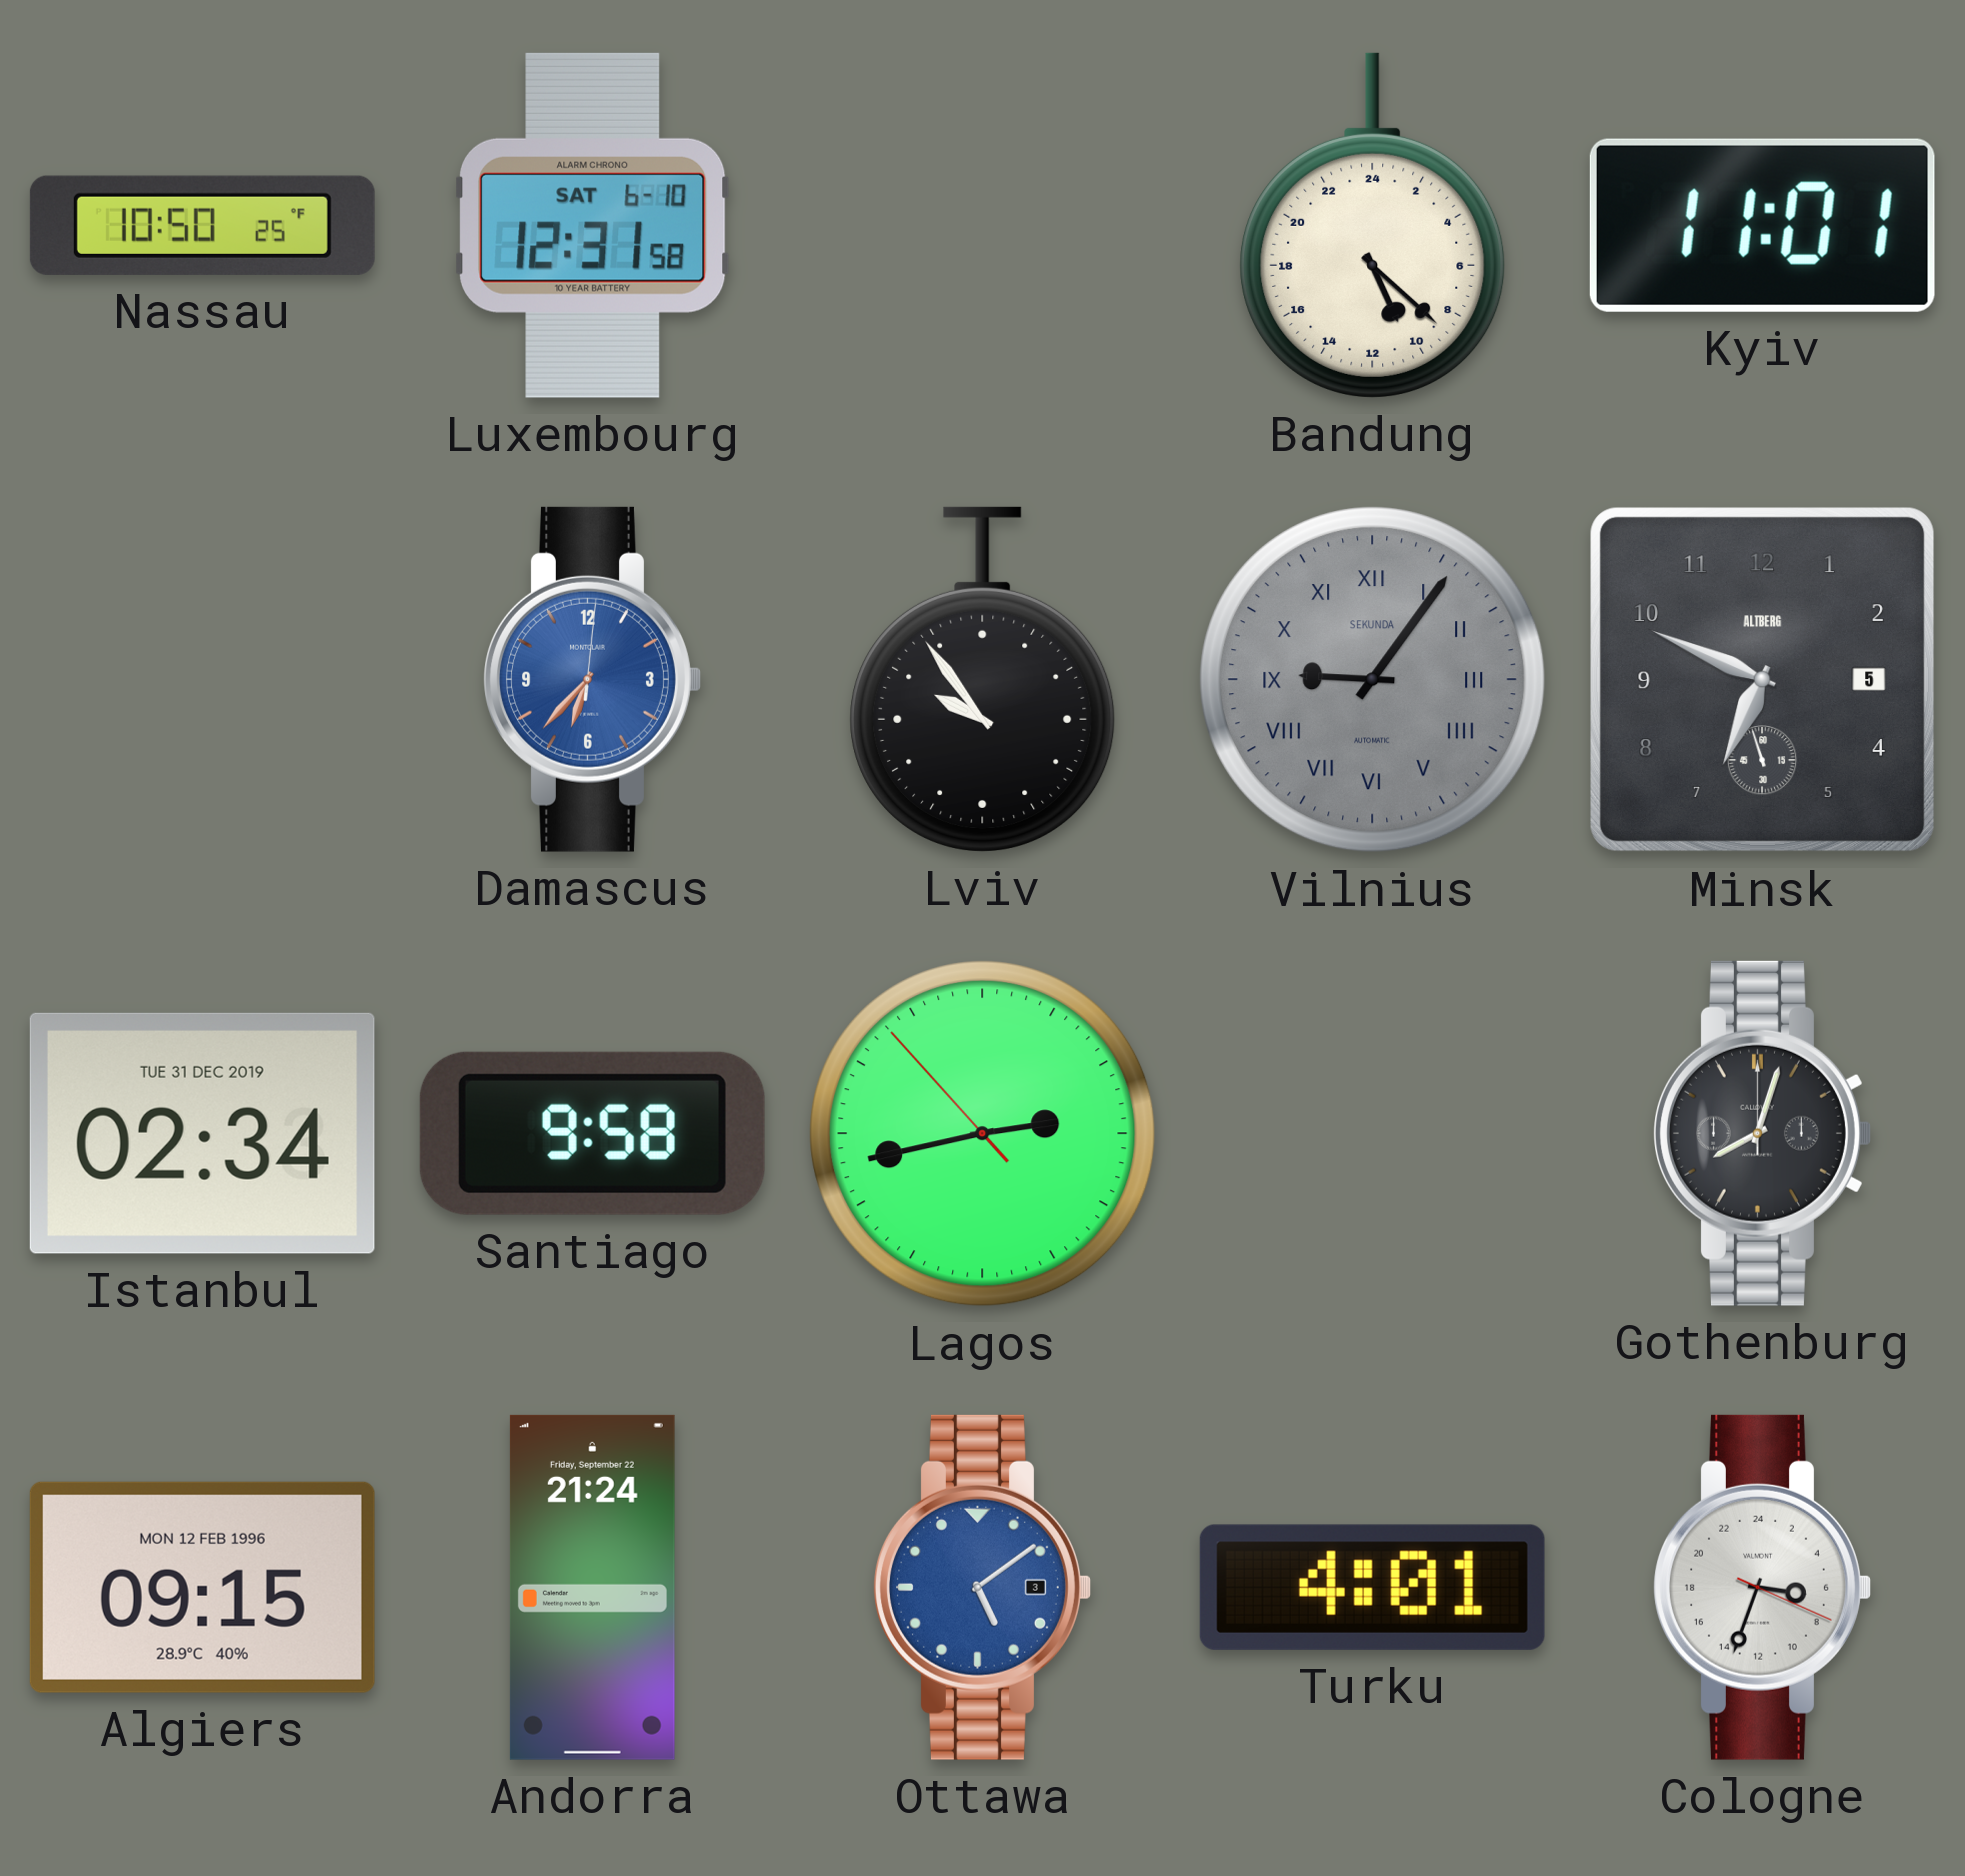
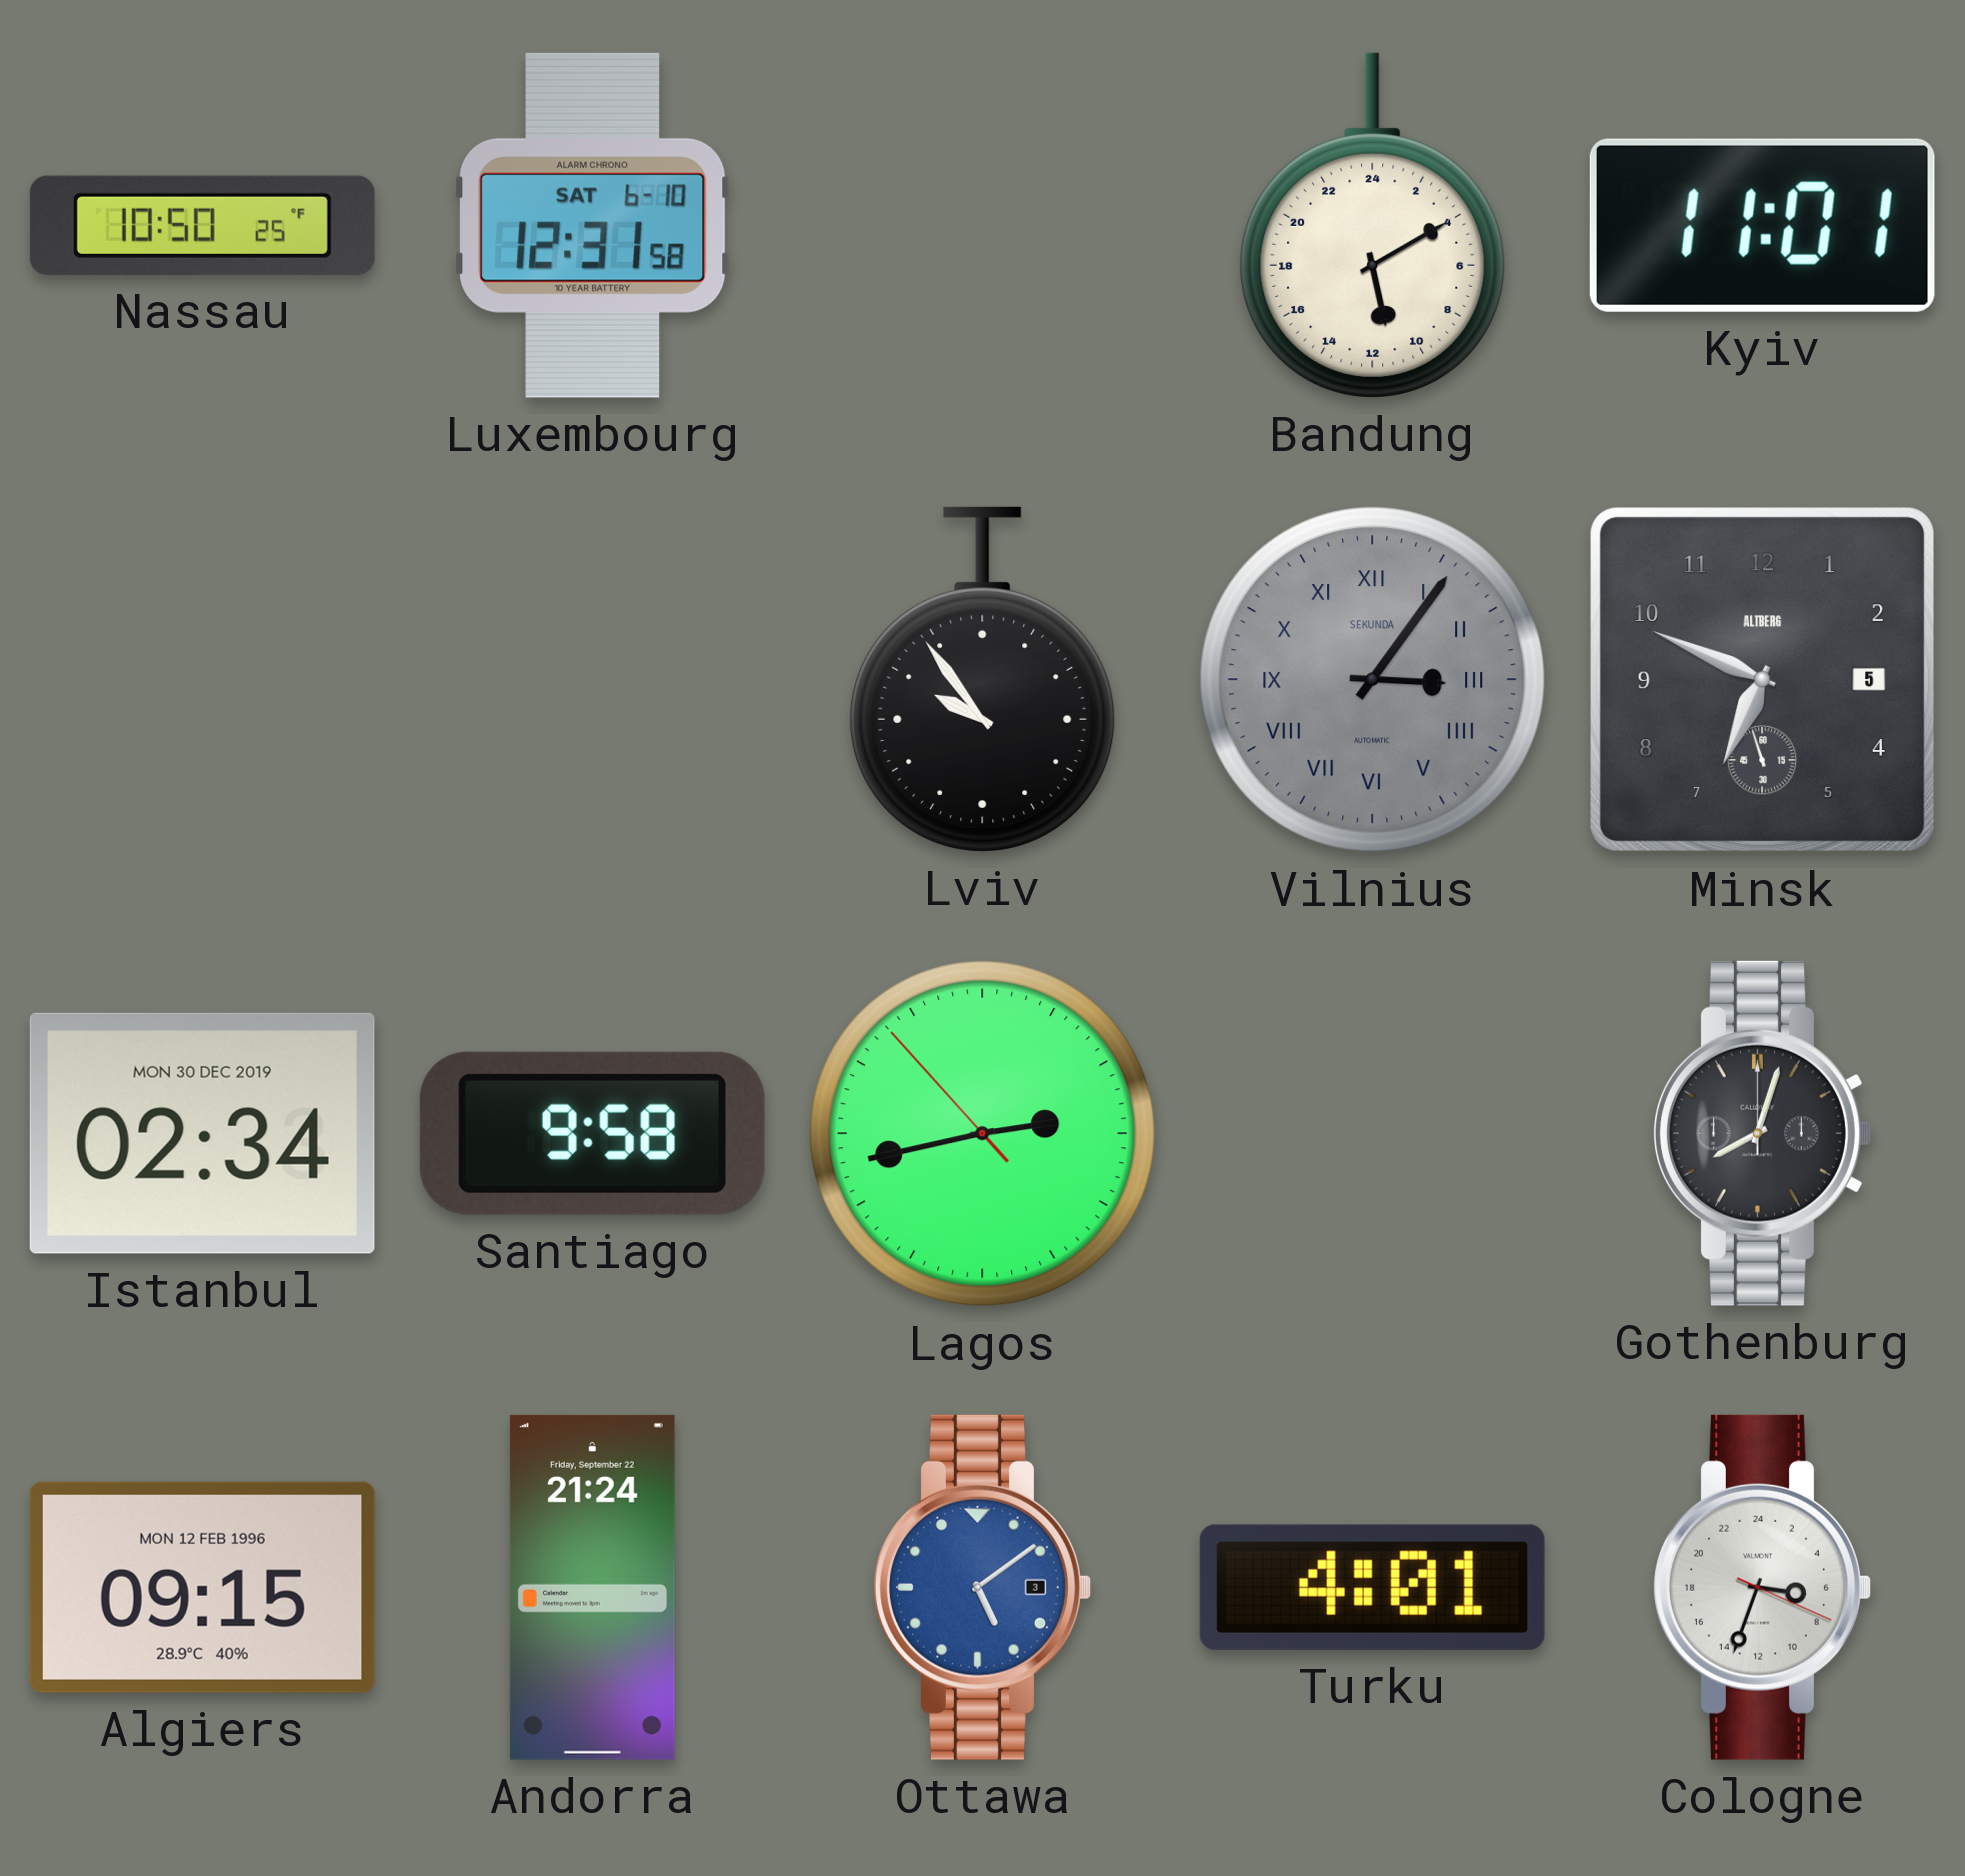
Bandung: 10:22 -> 11:10 (1373, 225)
Damascus: 6:37 -> none (592, 679)
Vilnius: 9:06 -> 3:06 (1373, 680)
Istanbul date: TUE 31 DEC 2019 -> MON 30 DEC 2019 (202, 1133)
